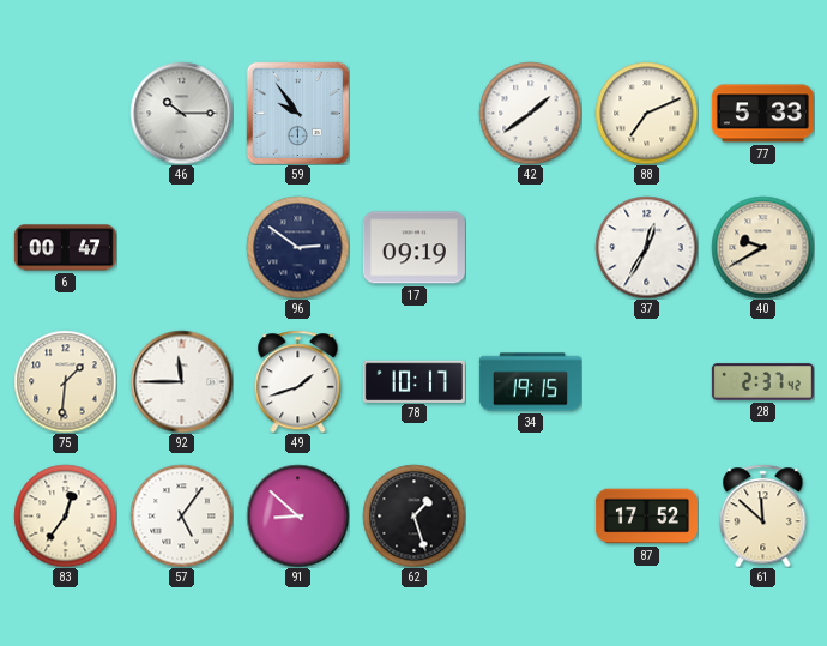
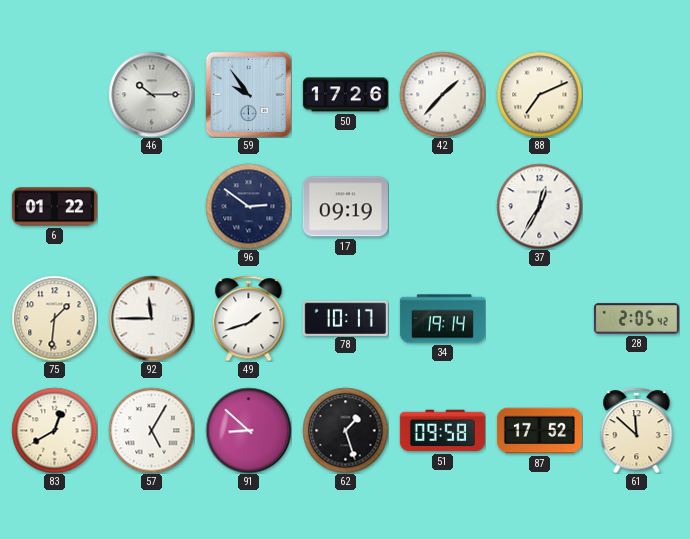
50: none -> 17:26 (345, 95)
42: 1:39 -> 1:37 (442, 94)
77: 5:33 -> none (762, 114)
6: 00:47 -> 01:22 (54, 207)
40: 9:40 -> none (762, 247)
34: 19:15 -> 19:14 (442, 319)
28: 2:37 -> 2:05 (636, 319)
83: 12:36 -> 12:40 (54, 430)
57: 5:06 -> 5:05 (151, 430)
51: none -> 09:58 (442, 431)
